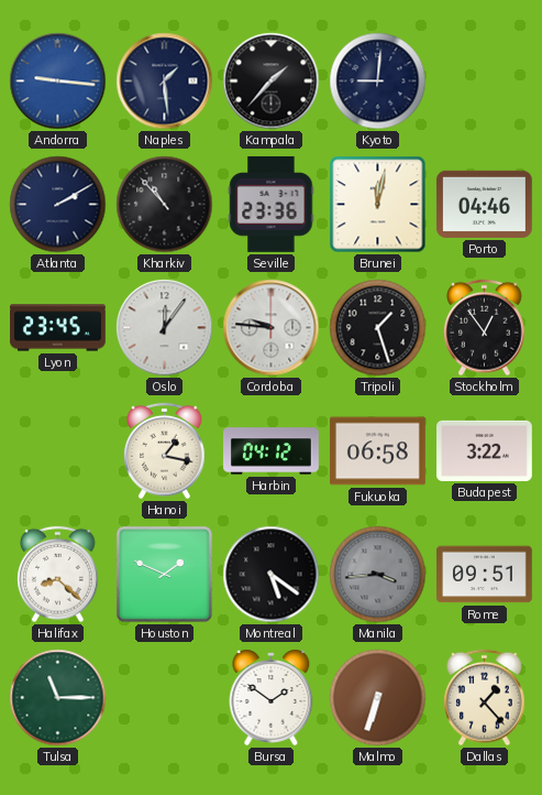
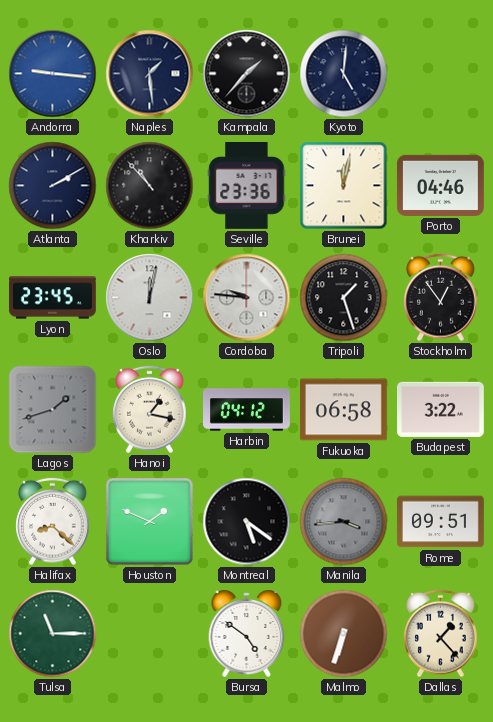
Kyoto: 9:01 -> 5:01 (344, 74)
Oslo: 12:06 -> 12:02 (150, 298)
Lagos: none -> 1:42 (53, 410)
Bursa: 1:51 -> 4:51 (247, 633)
